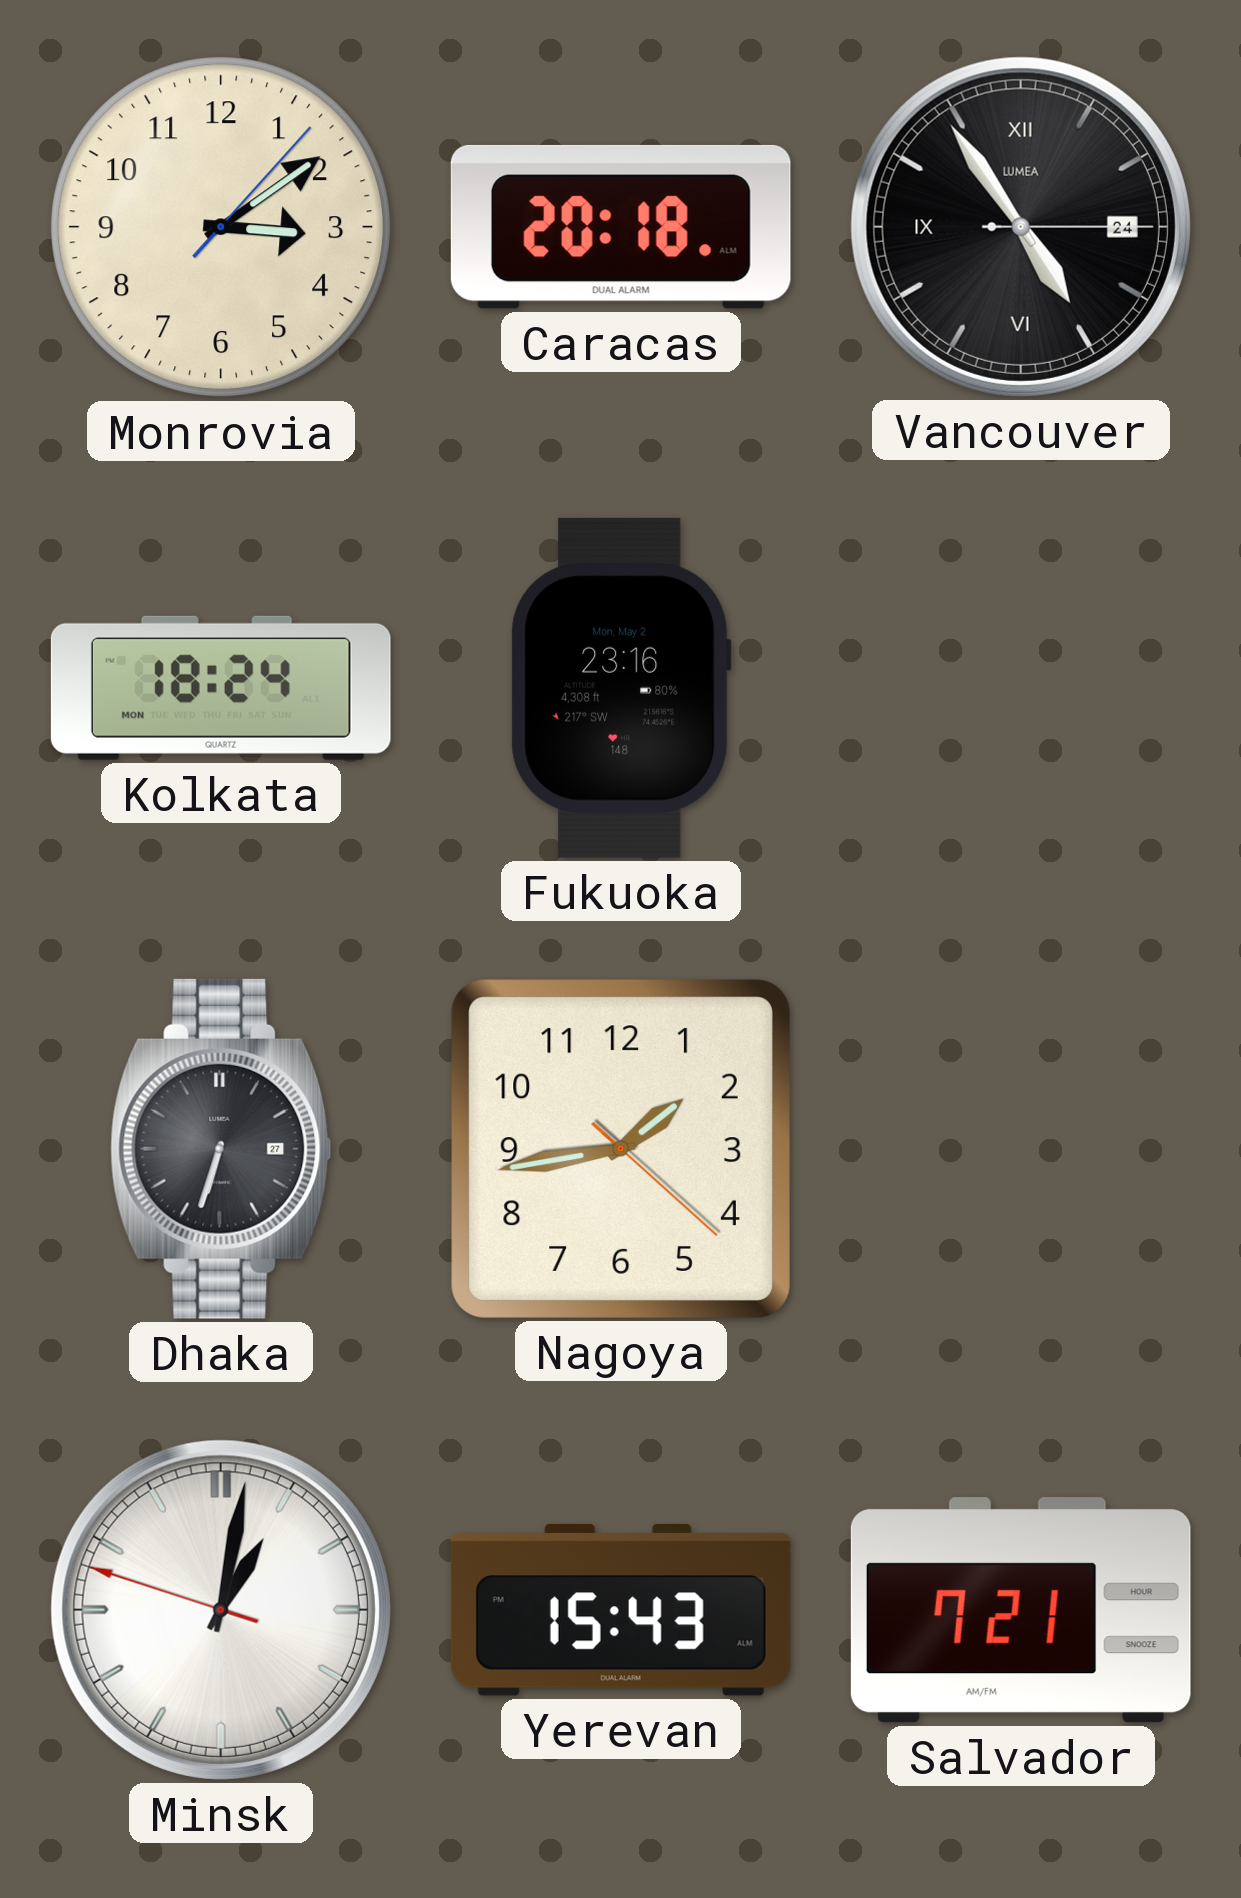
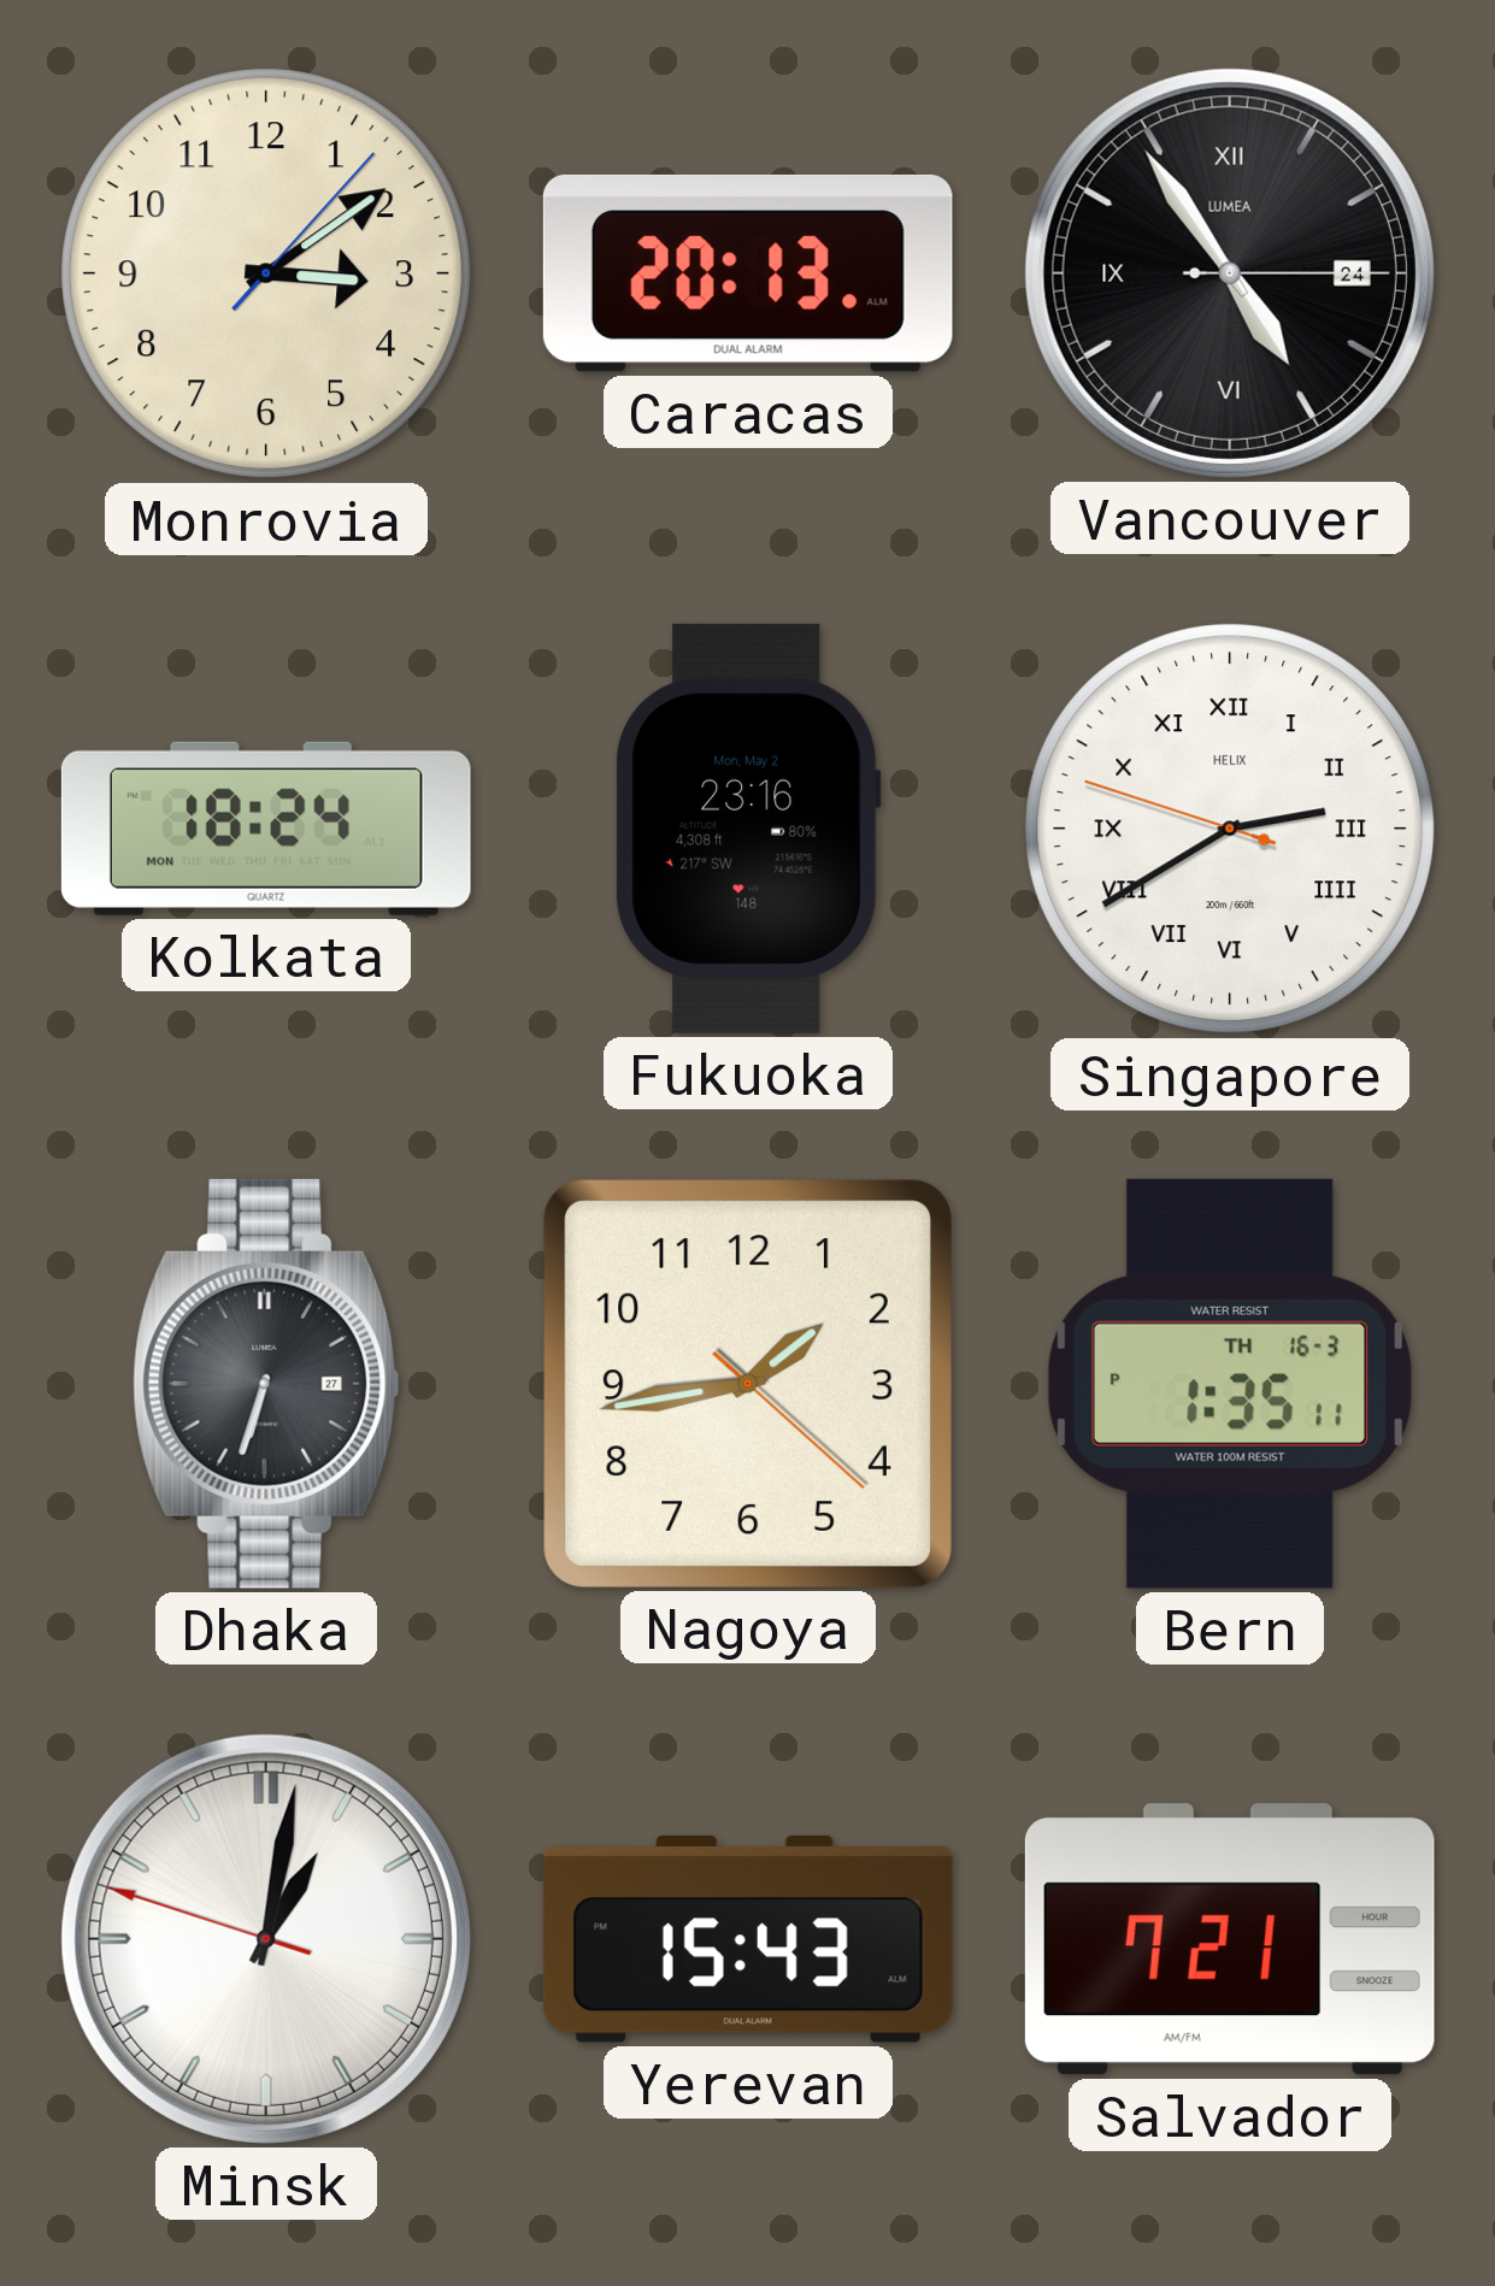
Caracas: 20:18 -> 20:13 (748, 273)
Singapore: none -> 2:39 (1230, 829)
Bern: none -> 1:35 (1230, 1384)
